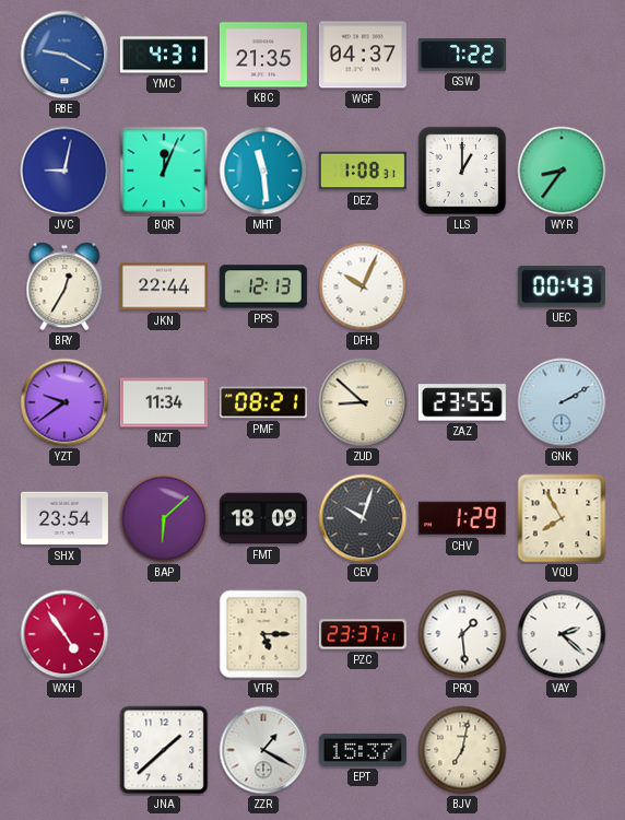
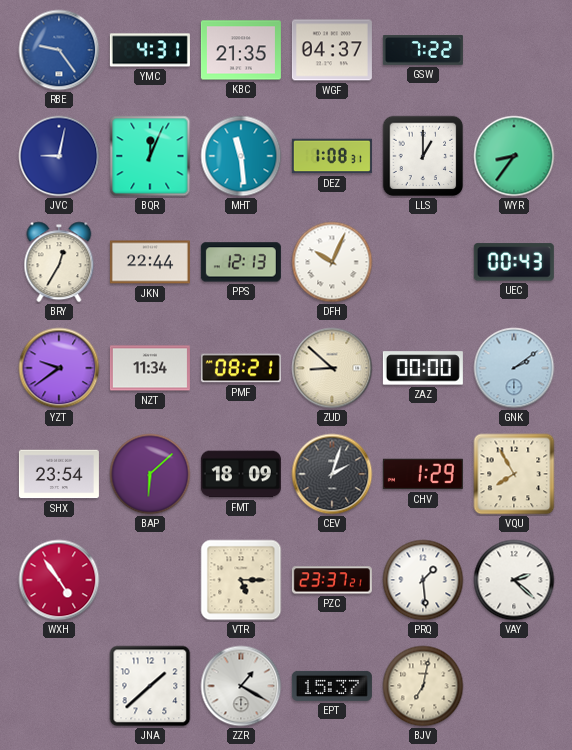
RBE: 9:20 -> 9:24 (59, 50)
ZAZ: 23:55 -> 00:00 (423, 368)
GNK: 2:10 -> 2:09 (514, 368)
CEV: 10:03 -> 2:03 (332, 474)
